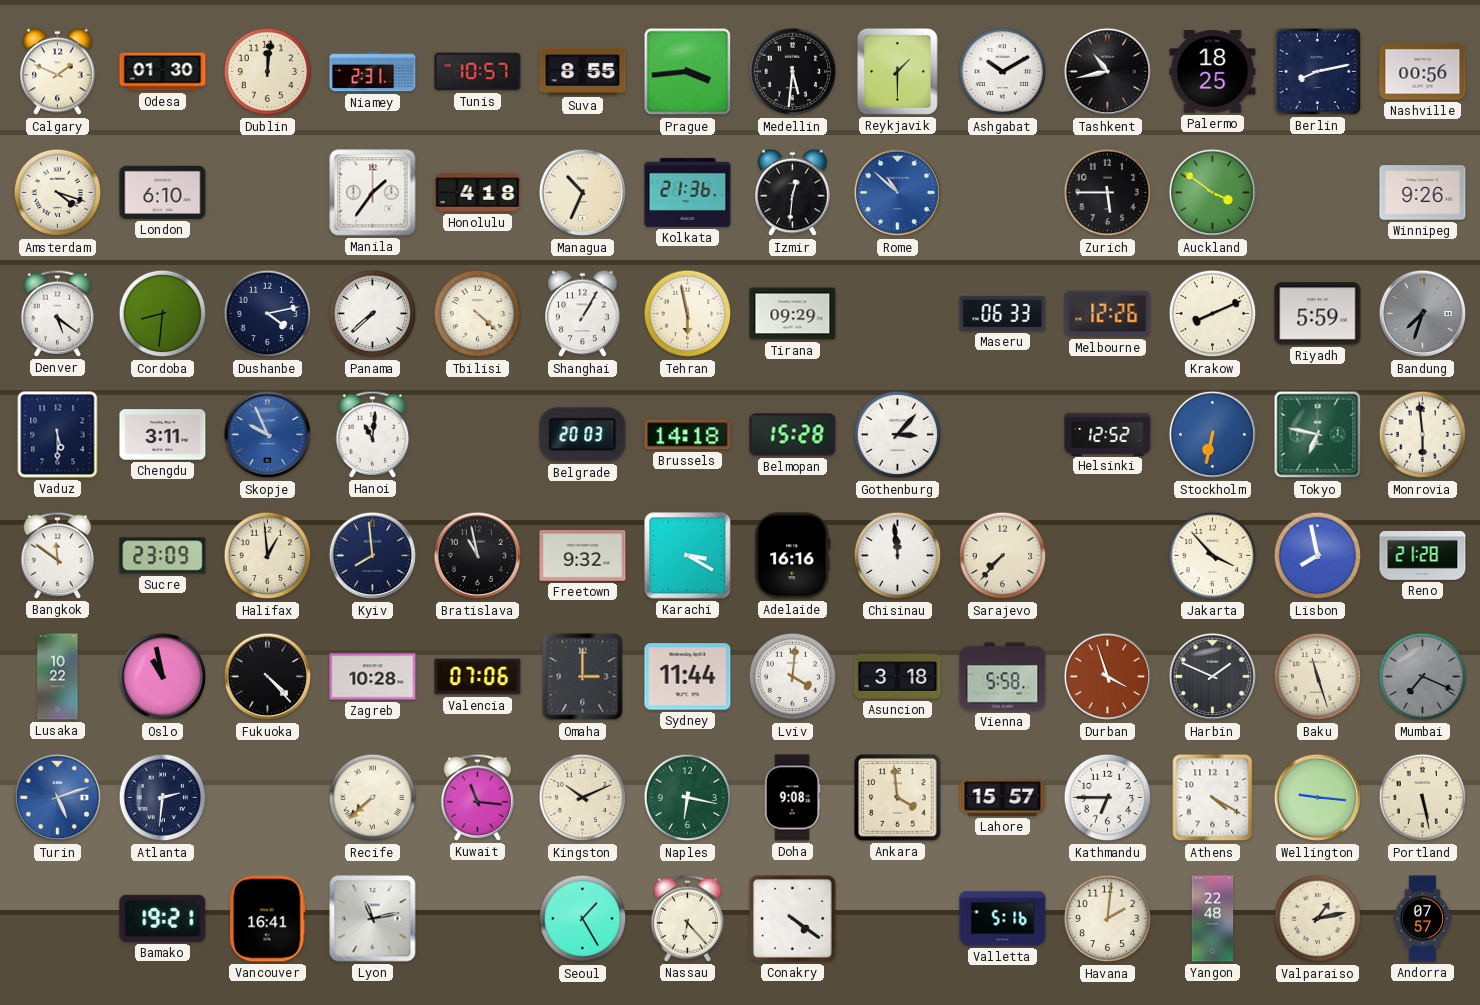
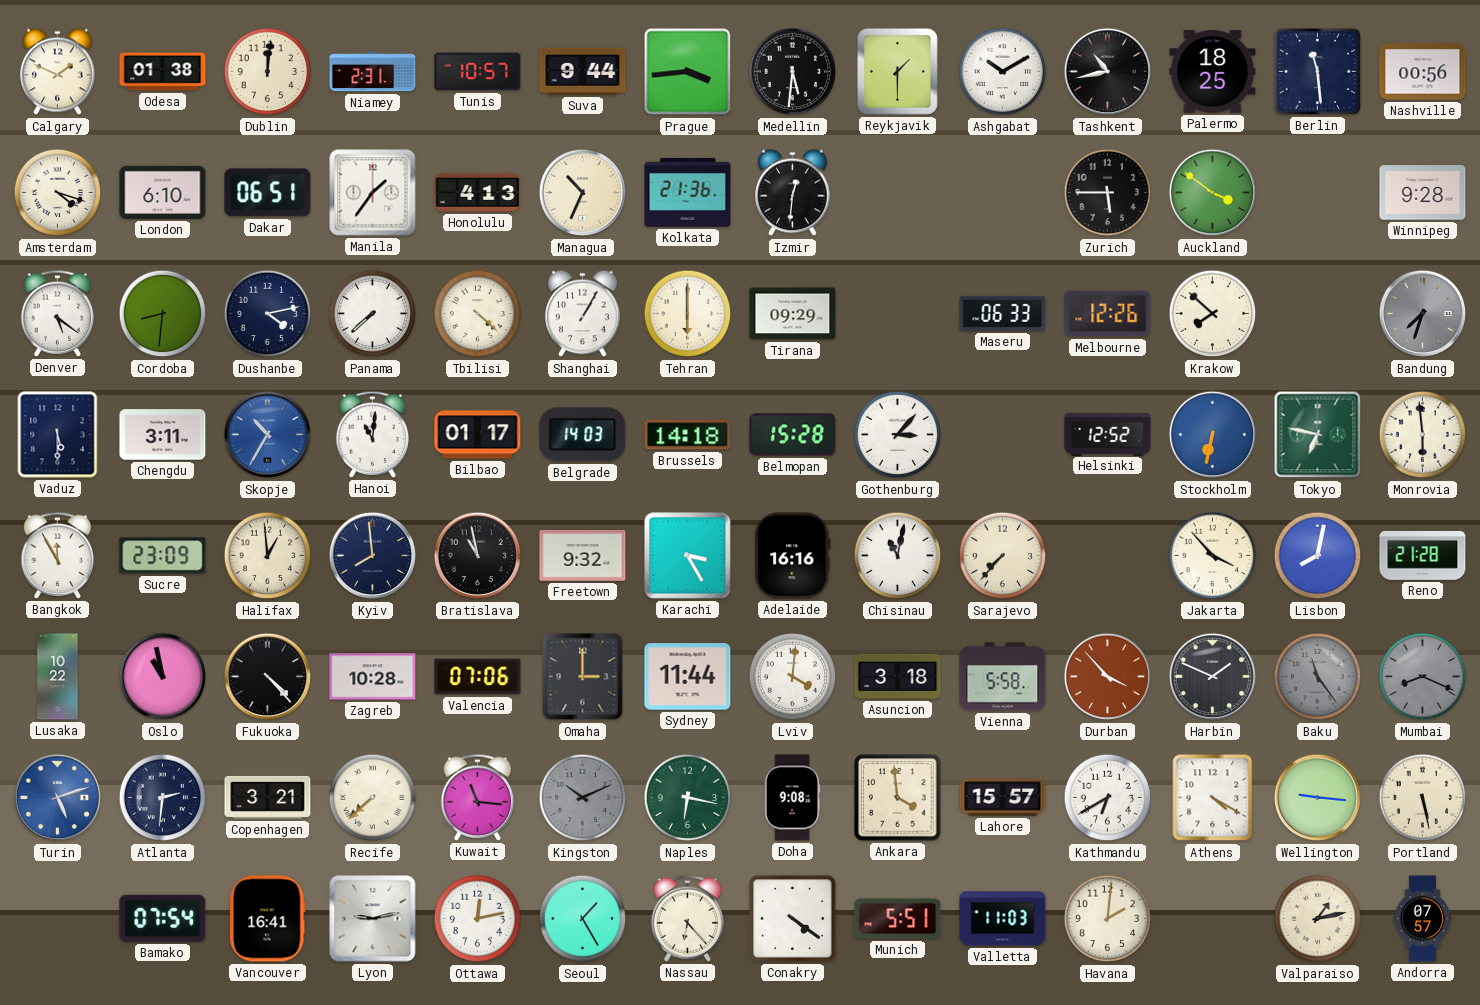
Odesa: 01:30 -> 01:38 (163, 72)
Suva: 8:55 -> 9:44 (583, 71)
Berlin: 8:13 -> 11:29 (1317, 71)
Dakar: none -> 06:51 (268, 193)
Honolulu: 4:18 -> 4:13 (478, 192)
Rome: 10:52 -> none (898, 193)
Winnipeg: 9:26 -> 9:28 (1423, 193)
Tehran: 5:58 -> 6:00 (688, 314)
Krakow: 8:11 -> 7:52 (1213, 314)
Riyadh: 5:59 -> none (1318, 314)
Skopje: 9:56 -> 10:35 (268, 435)
Bilbao: none -> 01:17 (478, 435)
Belgrade: 20:03 -> 14:03 (583, 435)
Bangkok: 11:51 -> 11:55 (58, 555)
Karachi: 3:20 -> 3:25 (688, 556)
Chisinau: 11:59 -> 11:02 (898, 556)
Lisbon: 7:58 -> 8:02 (1318, 556)
Durban: 3:57 -> 3:53 (1108, 677)
Baku: 11:27 -> 11:24 (1318, 677)
Baku dial: cream -> grey (1318, 677)
Mumbai: 7:19 -> 8:19 (1423, 677)
Copenhagen: none -> 3:21 (268, 797)
Kingston dial: cream -> grey (583, 798)
Kathmandu: 6:45 -> 6:40 (1108, 798)
Bamako: 19:21 -> 07:54 (163, 918)
Lyon: 11:13 -> 9:13 (373, 919)
Ottawa: none -> 12:13 (478, 919)
Munich: none -> 5:51 (898, 919)
Valletta: 5:16 -> 11:03 (1003, 919)
Yangon: 22:48 -> none (1213, 919)
